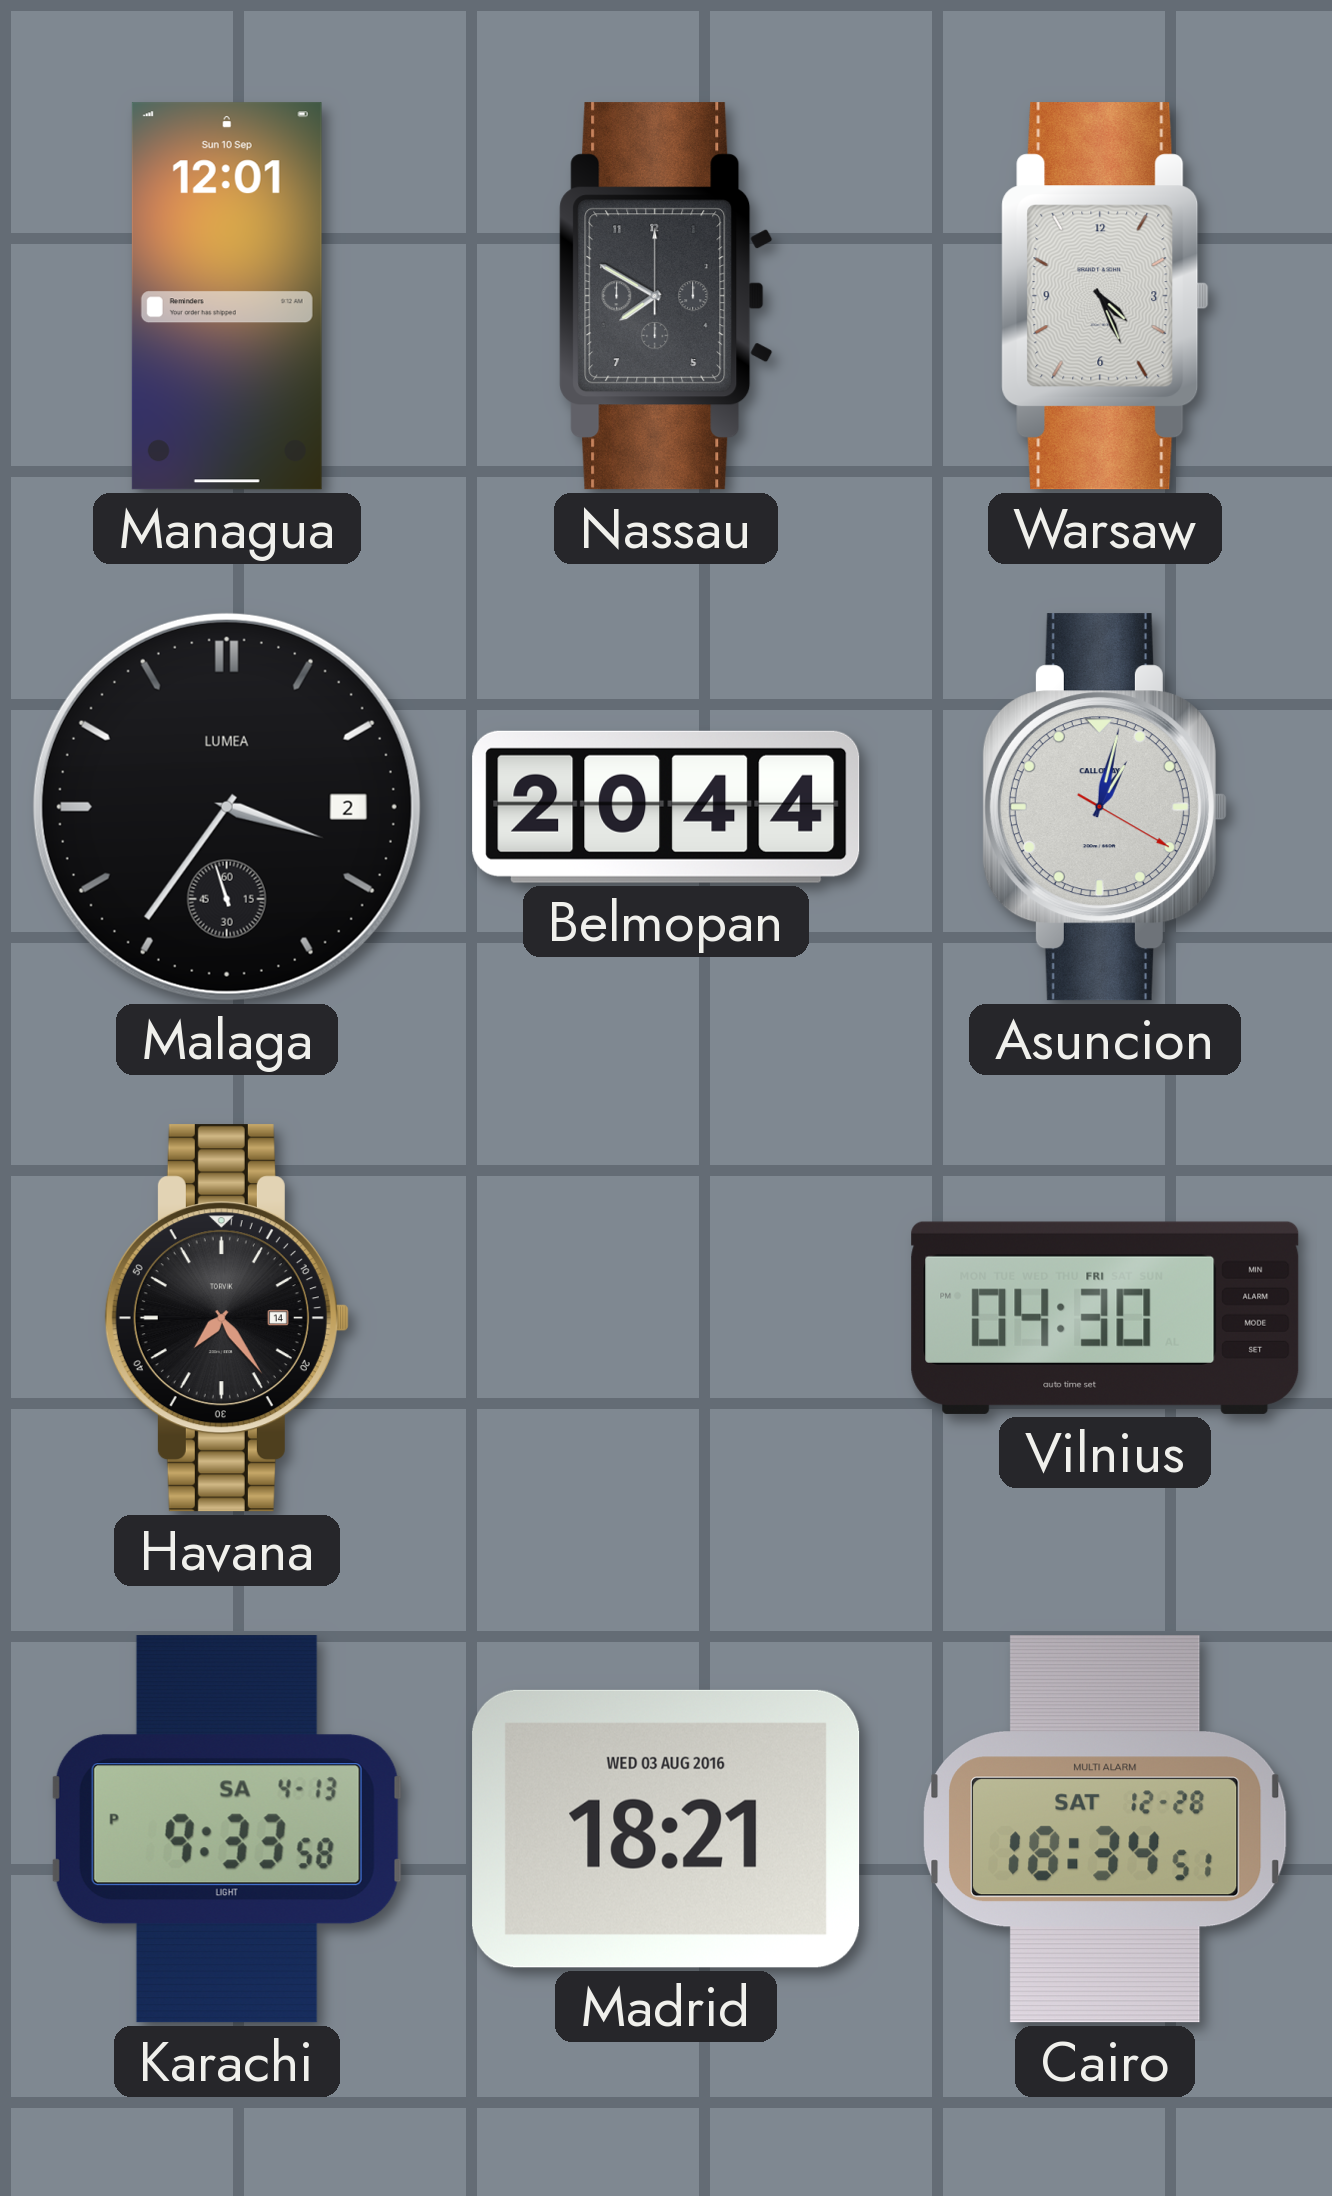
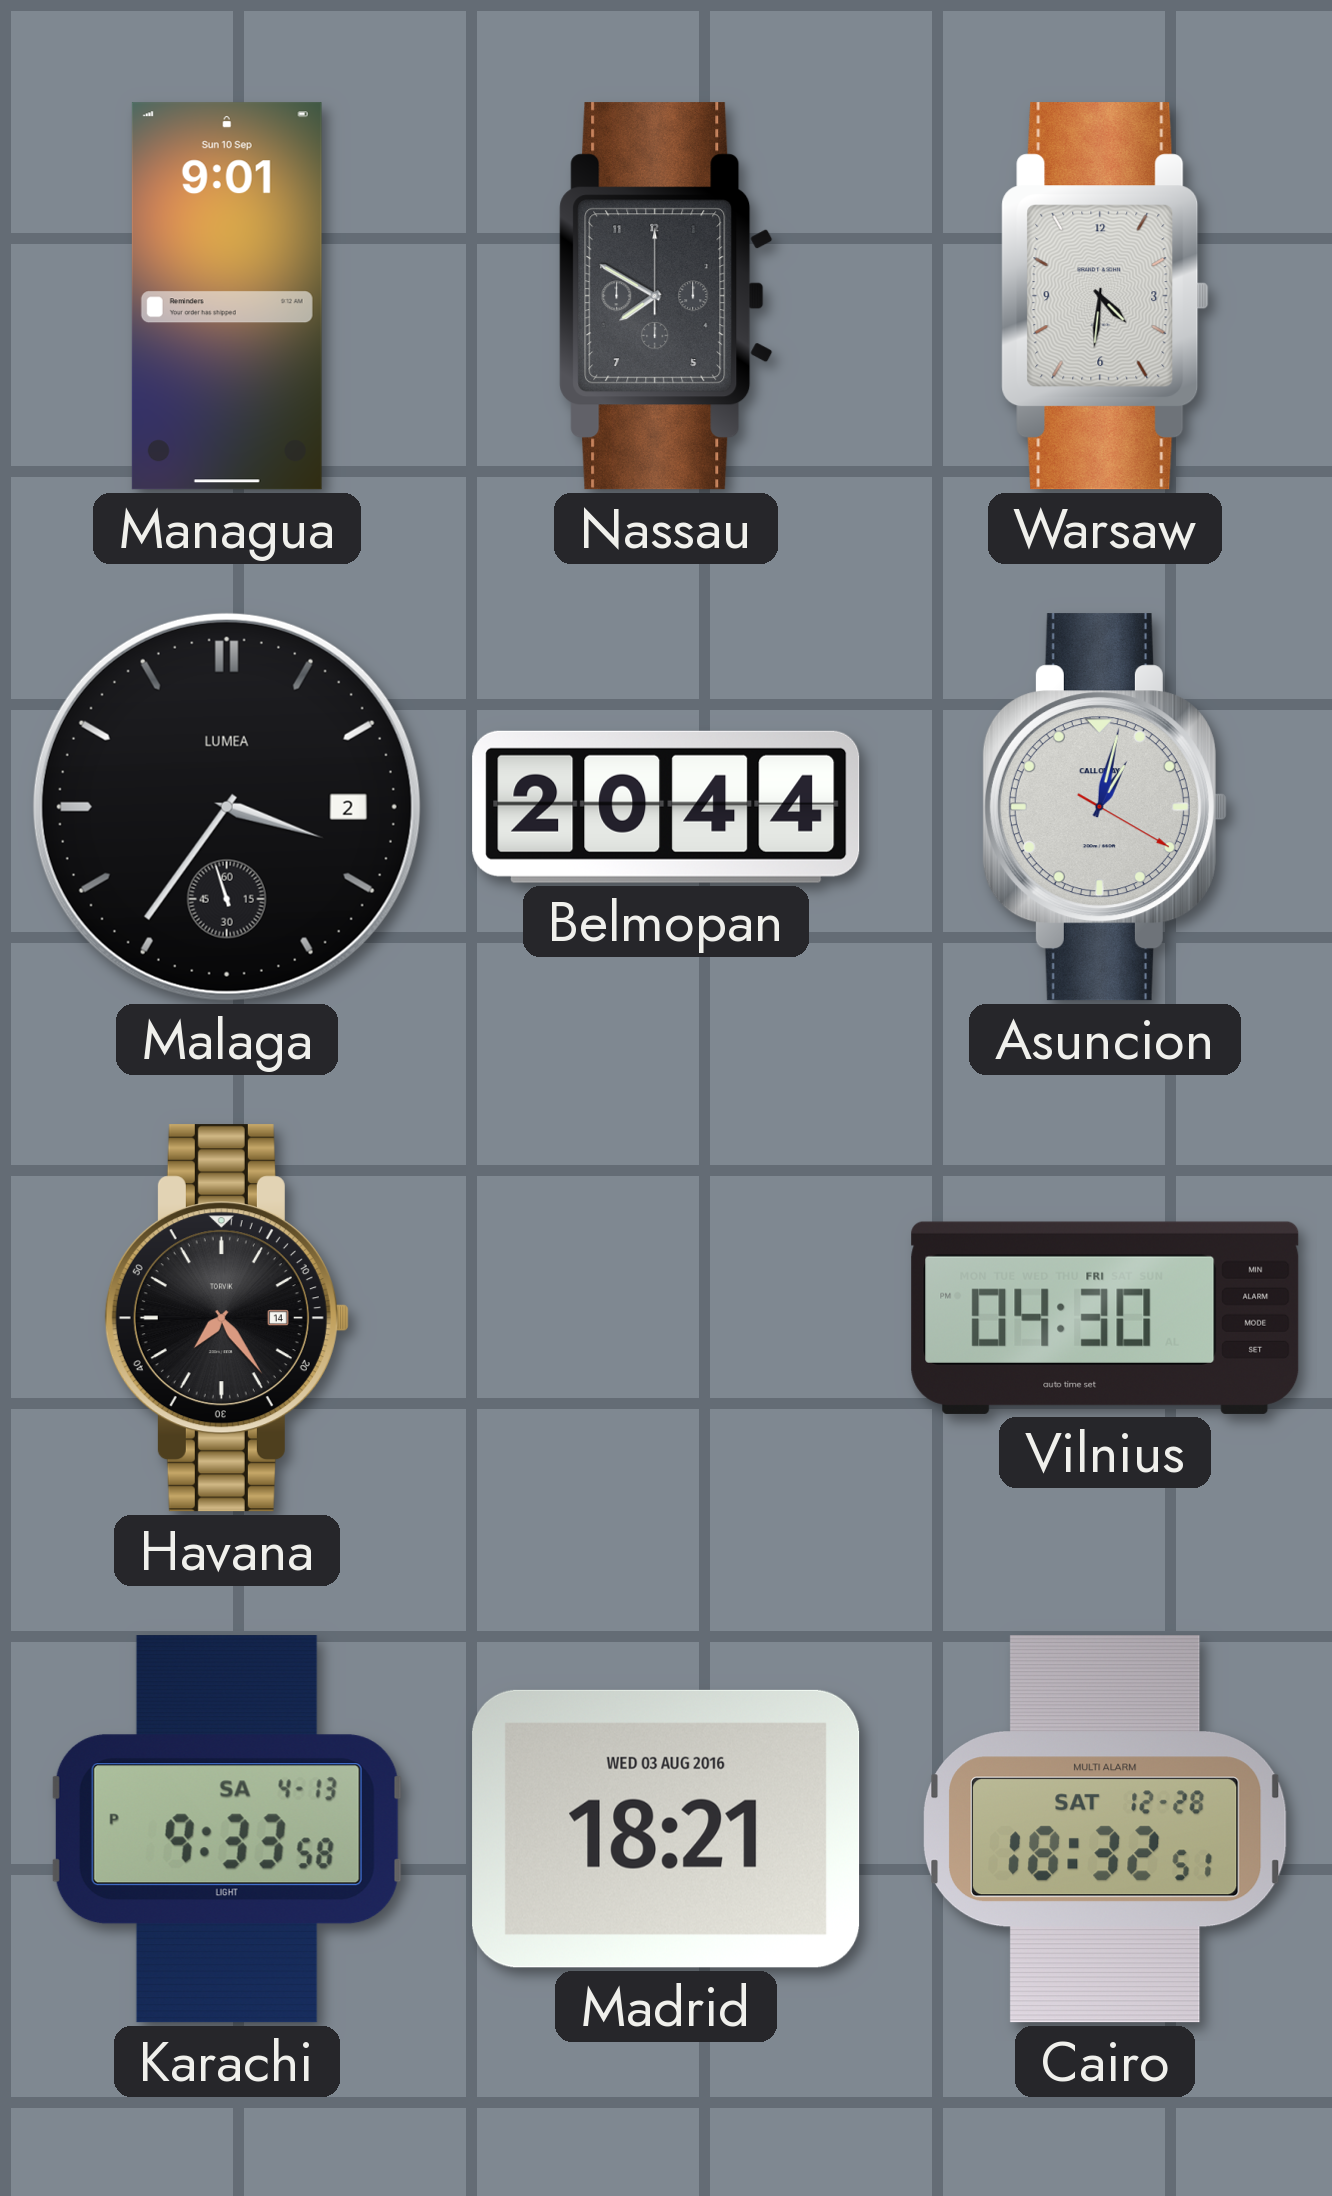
Managua: 12:01 -> 9:01 (227, 296)
Warsaw: 4:26 -> 4:31 (1105, 296)
Cairo: 18:34 -> 18:32 (1106, 1829)
